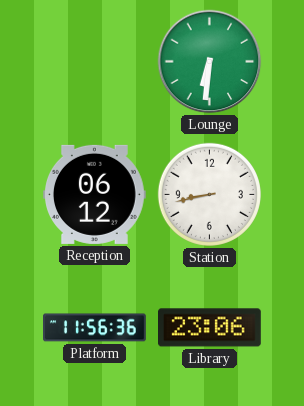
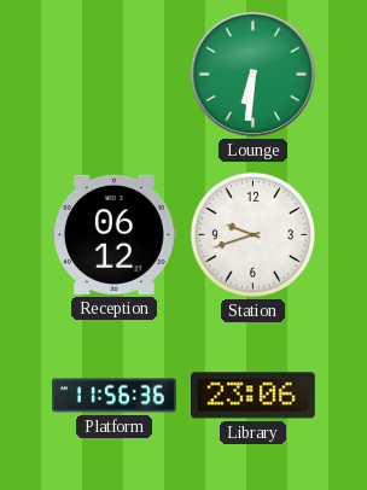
Station: 8:43 -> 9:42 (252, 234)
